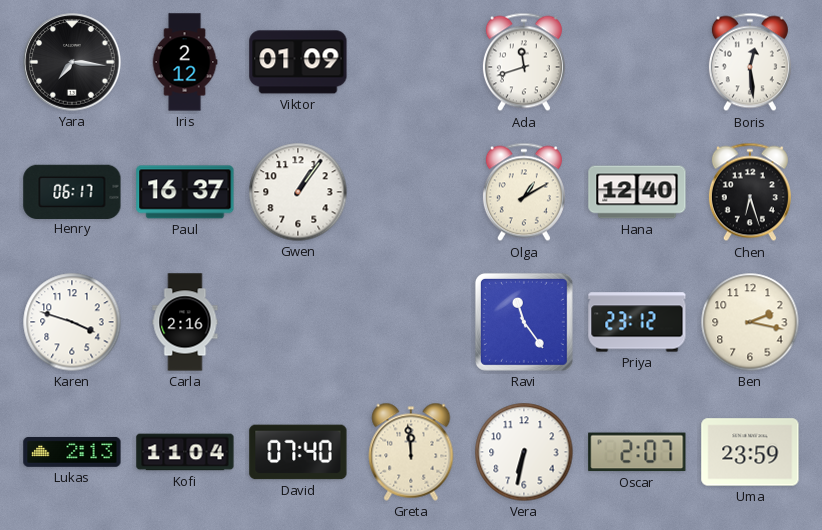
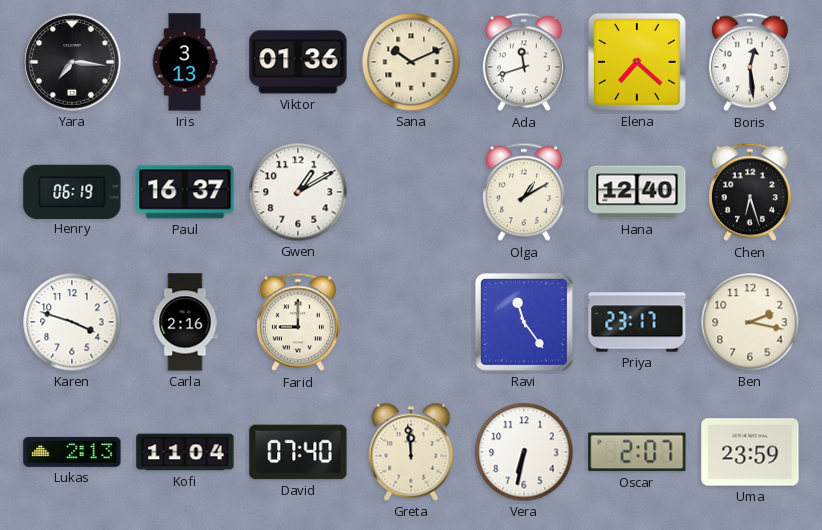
Iris: 2:12 -> 3:13 (185, 62)
Viktor: 01:09 -> 01:36 (298, 62)
Sana: none -> 10:11 (411, 62)
Elena: none -> 7:22 (637, 62)
Henry: 06:17 -> 06:19 (72, 191)
Gwen: 1:06 -> 1:10 (298, 192)
Farid: none -> 9:00 (298, 322)
Priya: 23:12 -> 23:17 (637, 322)
